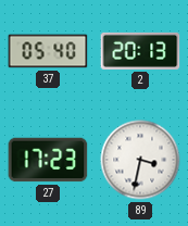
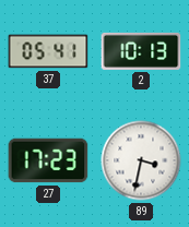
37: 05:40 -> 05:41 (48, 51)
2: 20:13 -> 10:13 (141, 51)
